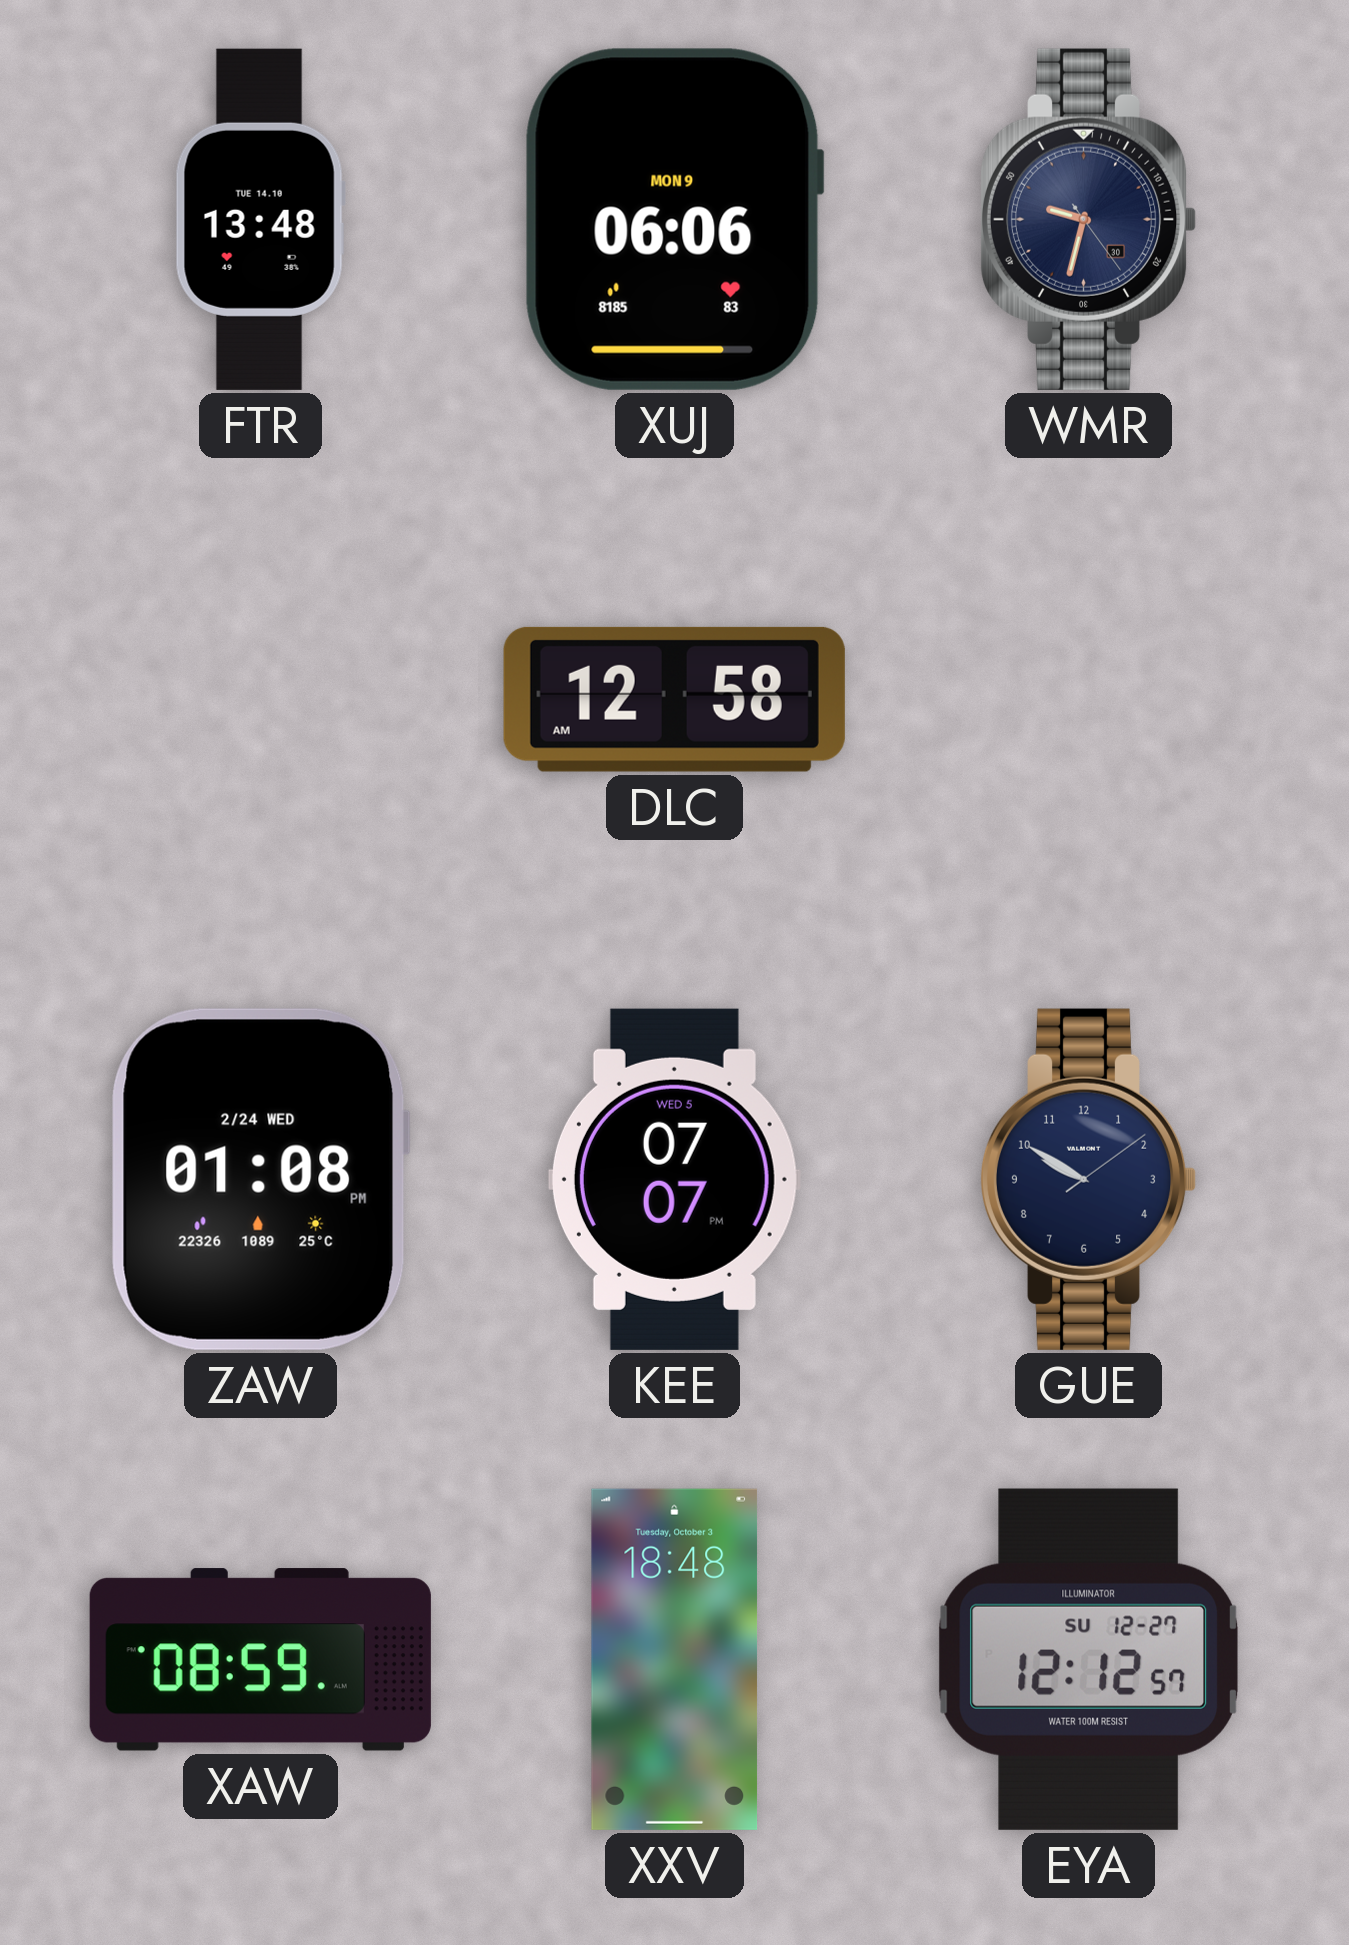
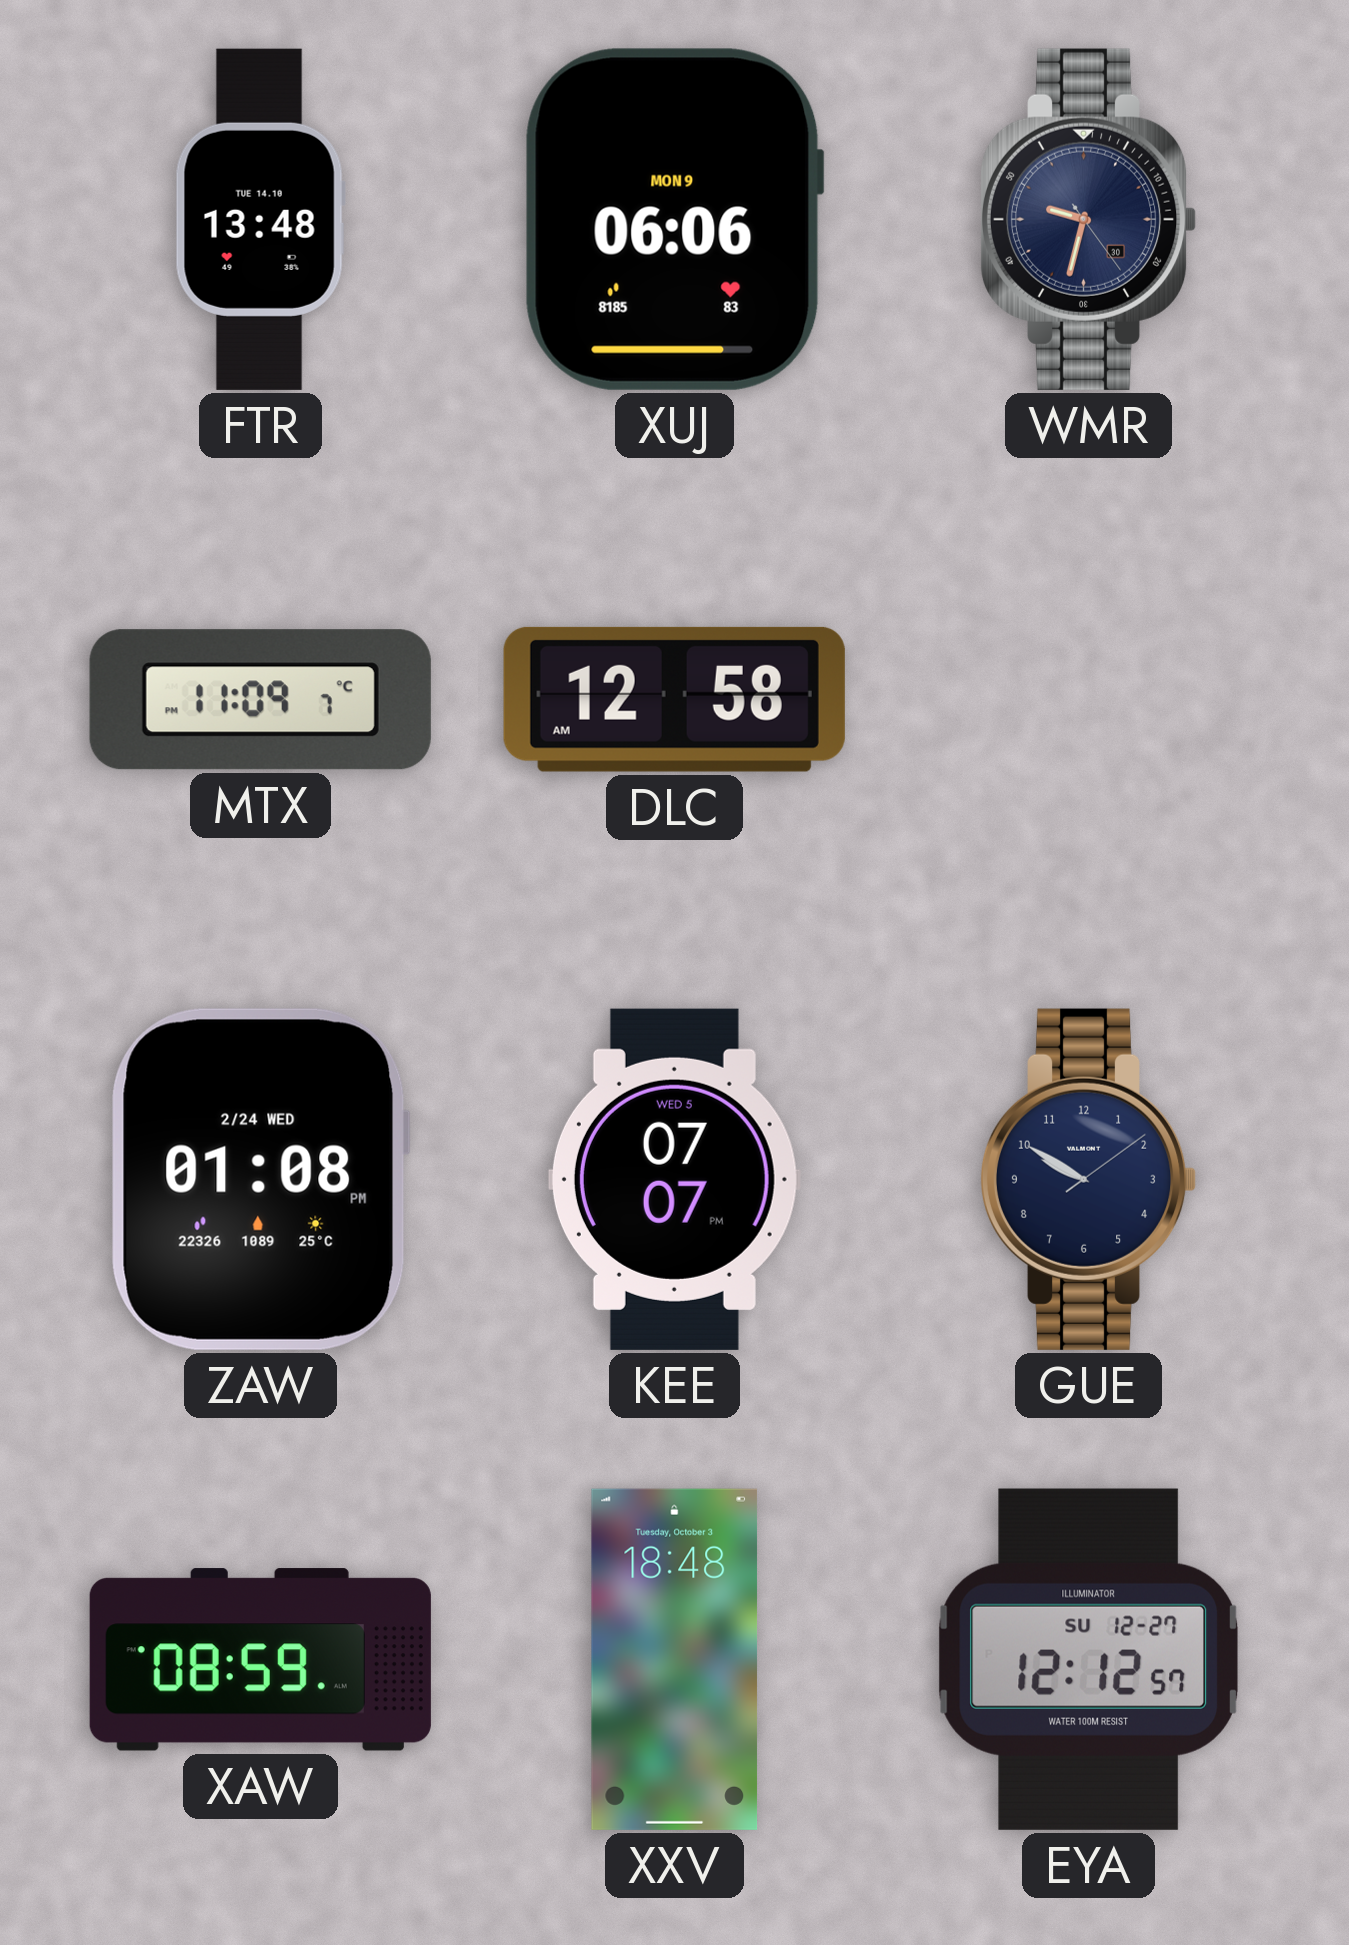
MTX: none -> 11:09 (260, 700)
